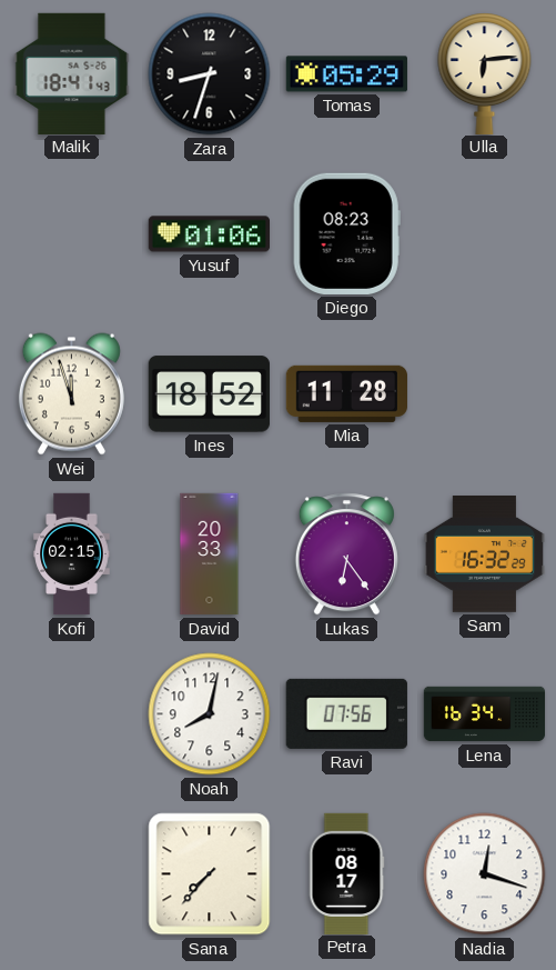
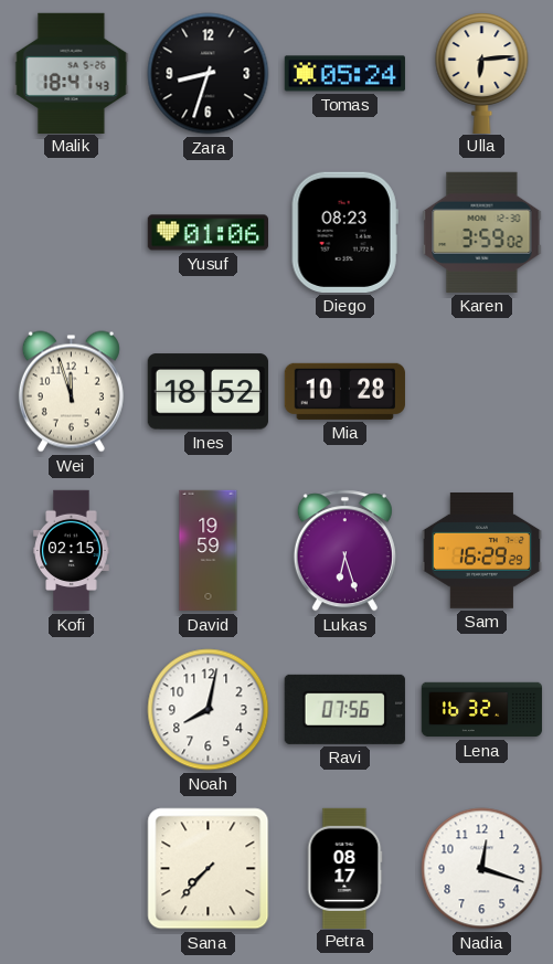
Tomas: 05:29 -> 05:24 (344, 74)
Karen: none -> 3:59 (482, 232)
Mia: 11:28 -> 10:28 (344, 391)
David: 20:33 -> 19:59 (209, 551)
Lukas: 6:24 -> 6:27 (344, 551)
Sam: 16:32 -> 16:29 (481, 551)
Lena: 16:34 -> 16:32 (482, 710)
